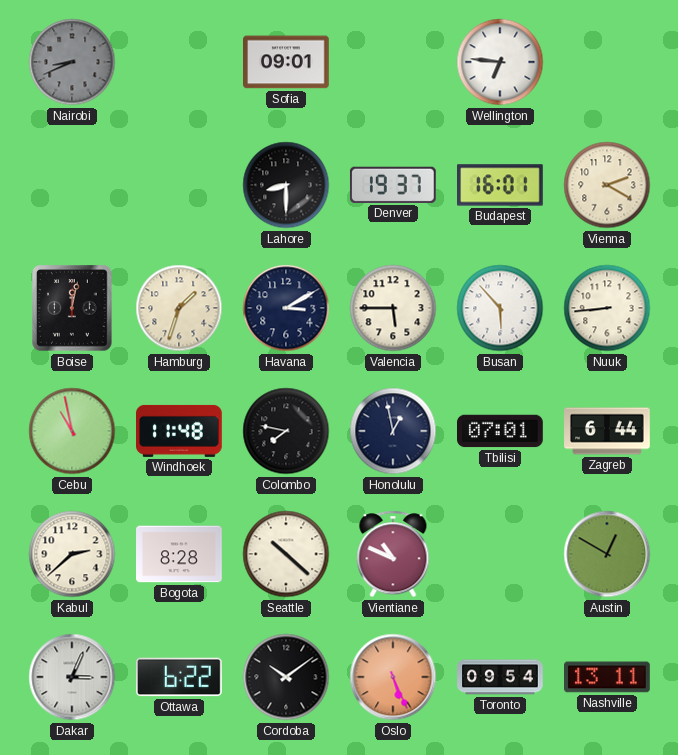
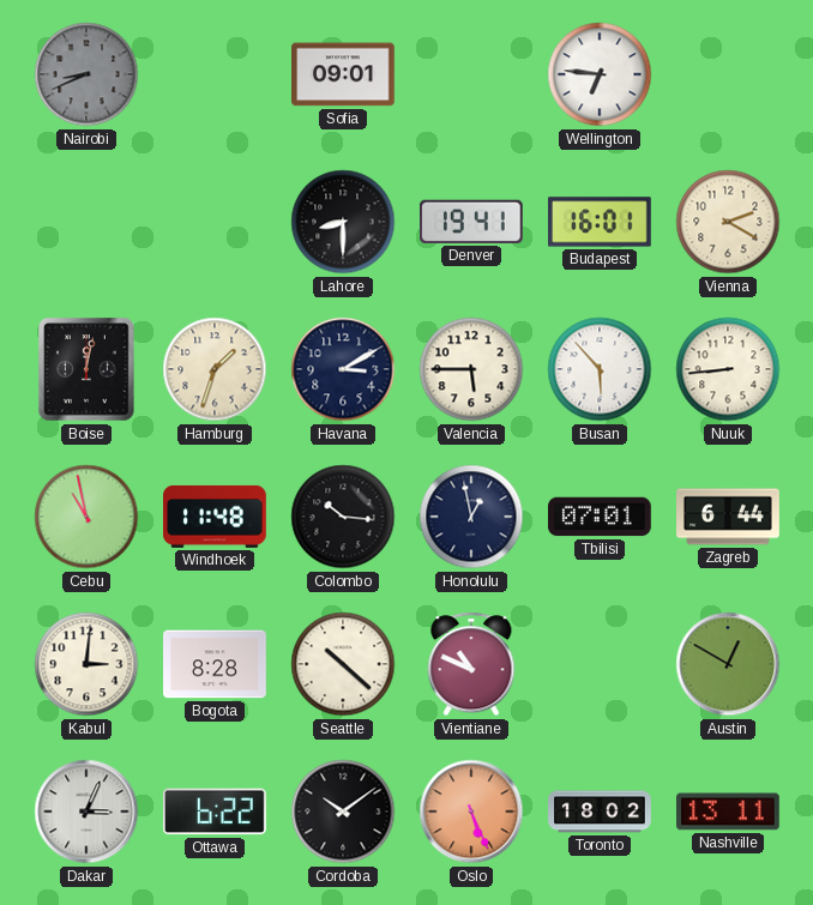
Denver: 19:37 -> 19:41 (471, 222)
Colombo: 7:47 -> 10:16 (343, 517)
Kabul: 2:38 -> 3:01 (86, 664)
Toronto: 09:54 -> 18:02 (600, 812)
